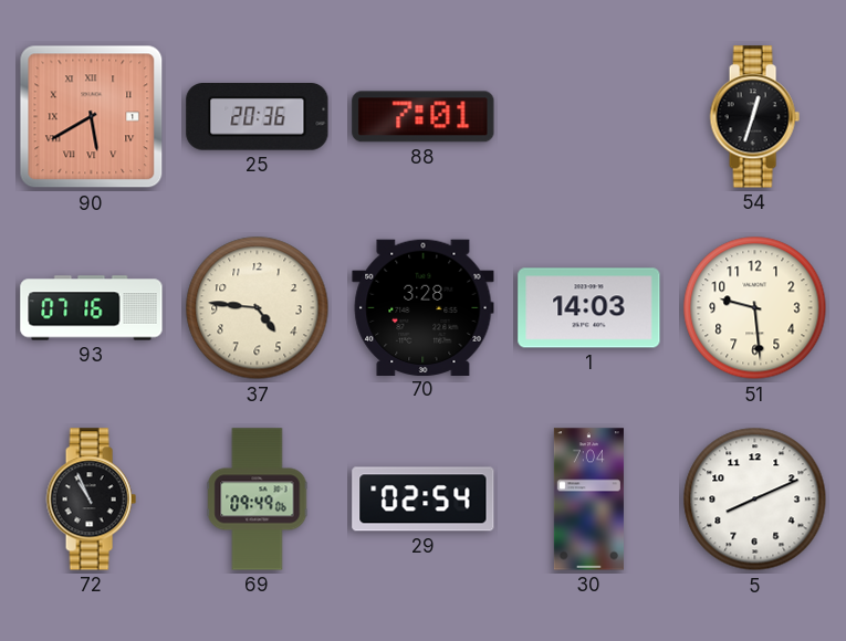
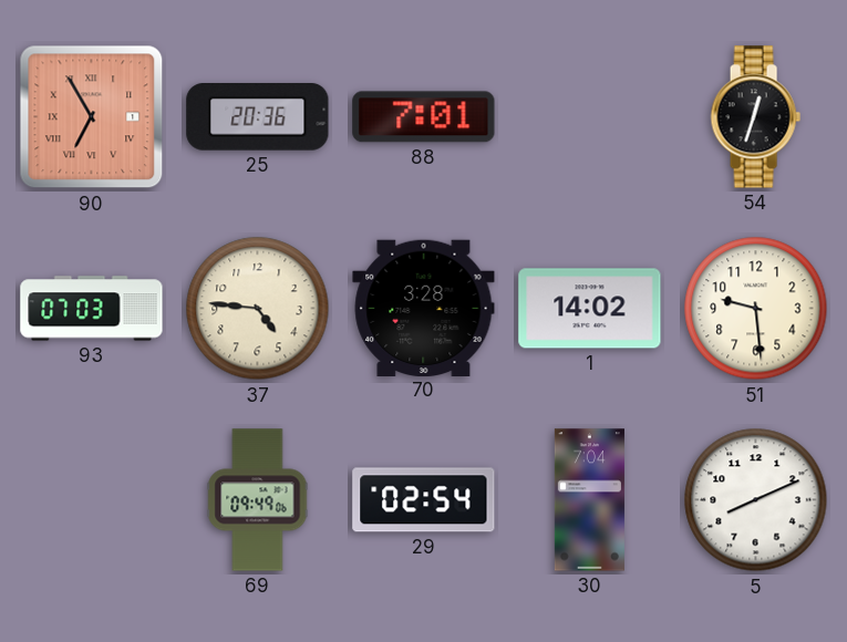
90: 5:40 -> 6:55 (92, 117)
93: 07:16 -> 07:03 (92, 309)
1: 14:03 -> 14:02 (590, 309)
72: 10:56 -> none (91, 500)
